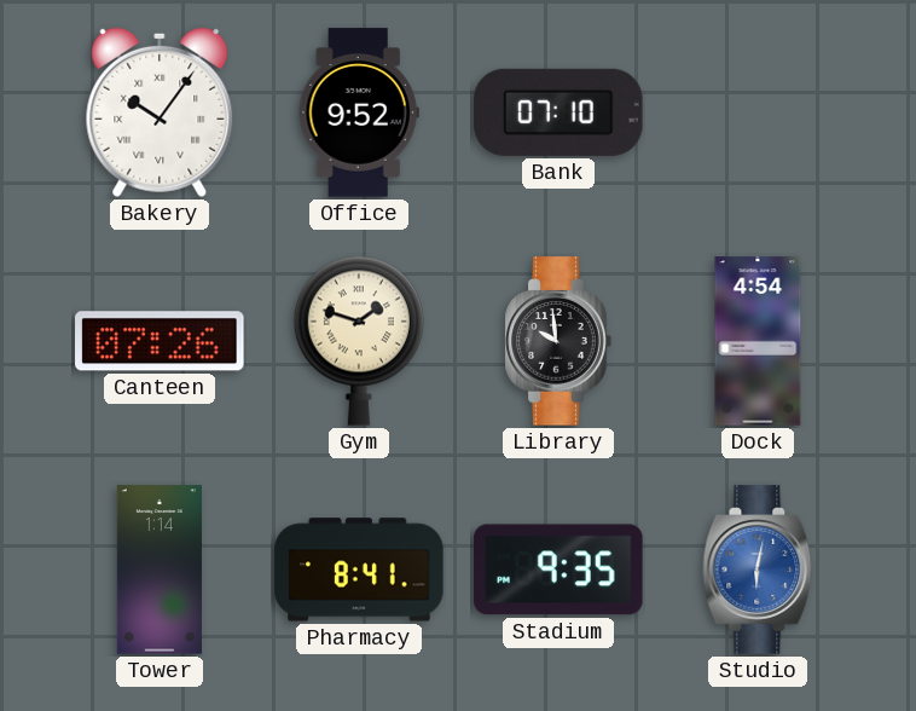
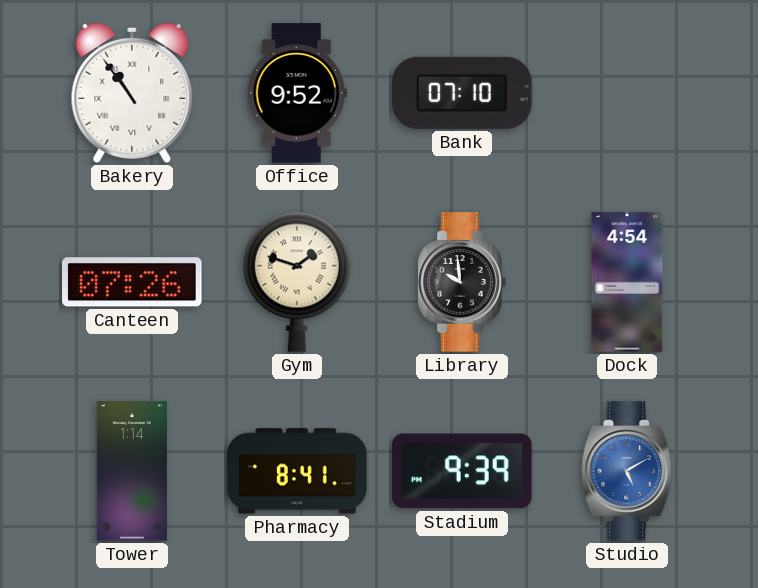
Bakery: 10:06 -> 10:54 (132, 93)
Stadium: 9:35 -> 9:39 (462, 471)
Studio: 6:02 -> 5:10 (627, 471)
